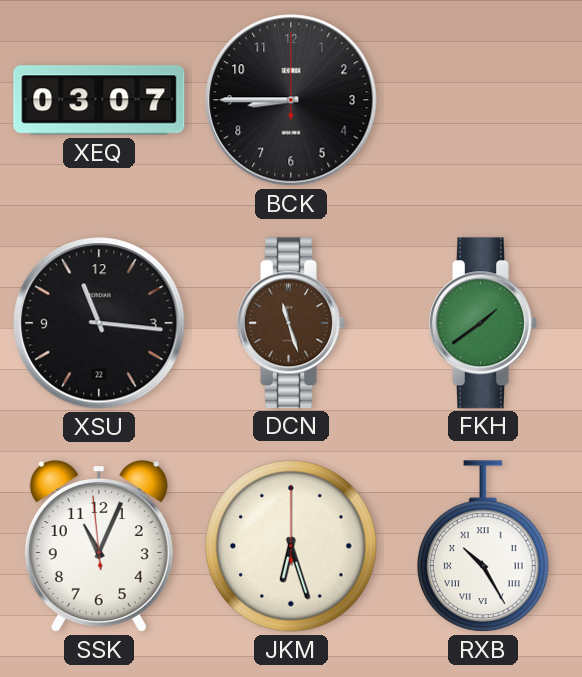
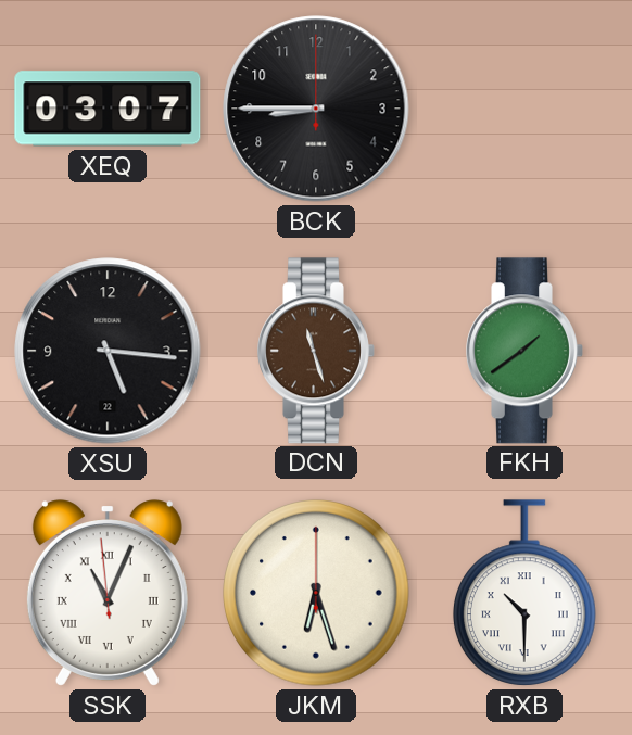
XSU: 11:16 -> 5:16 (108, 351)
SSK numerals: Arabic -> Roman (108, 593)
RXB: 10:25 -> 10:30 (524, 593)
